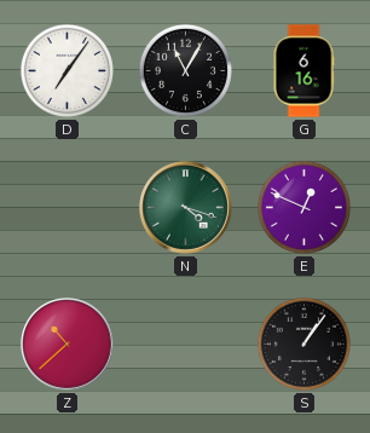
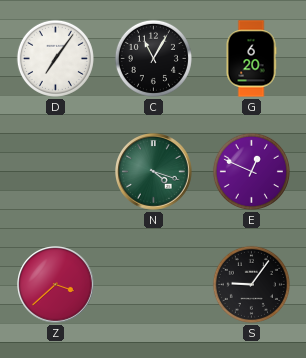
G: 6:16 -> 6:20 (251, 59)
Z: 10:38 -> 3:38 (56, 285)
S: 1:06 -> 9:06 (251, 284)
